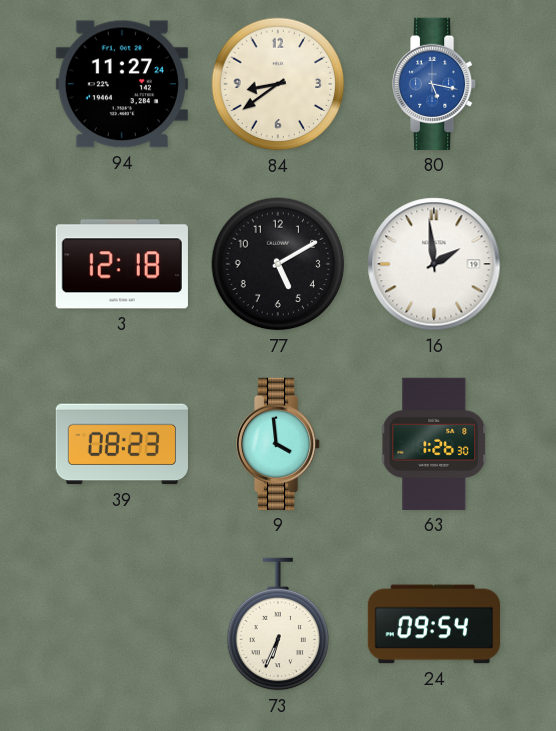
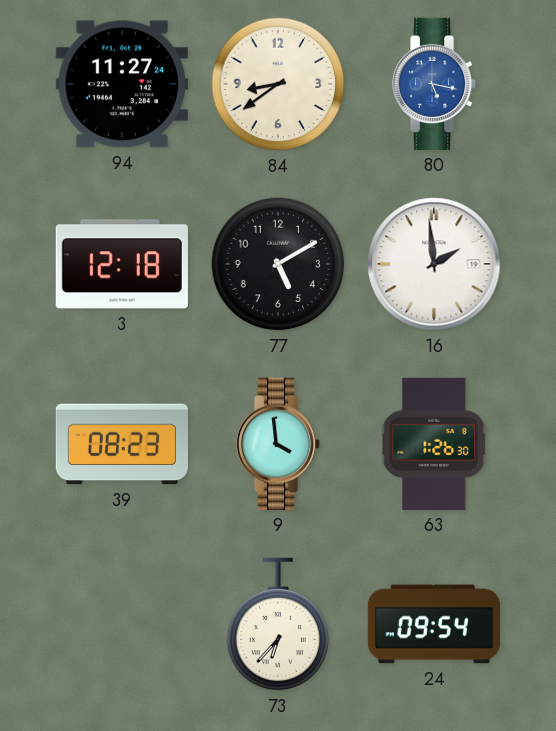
73: 6:34 -> 6:37 (278, 624)
